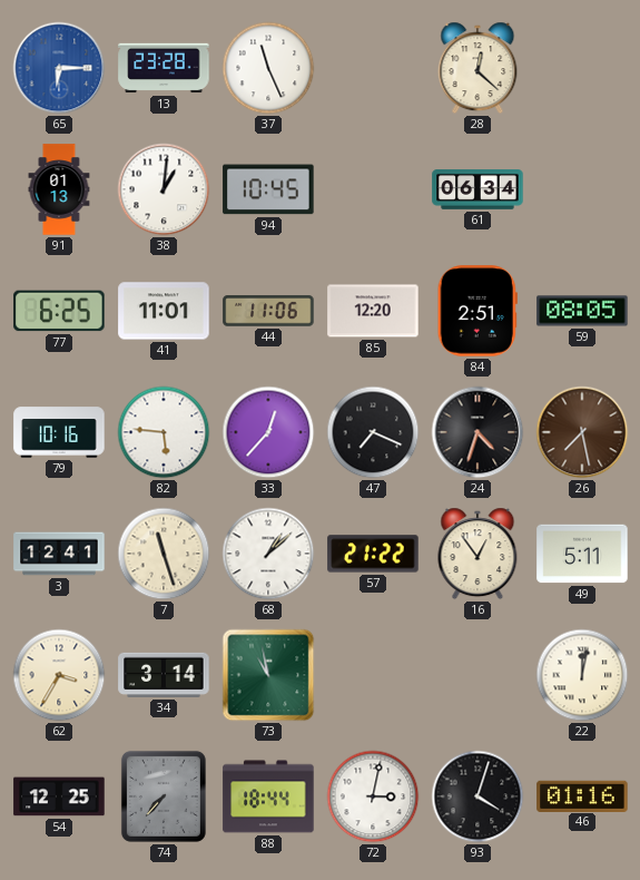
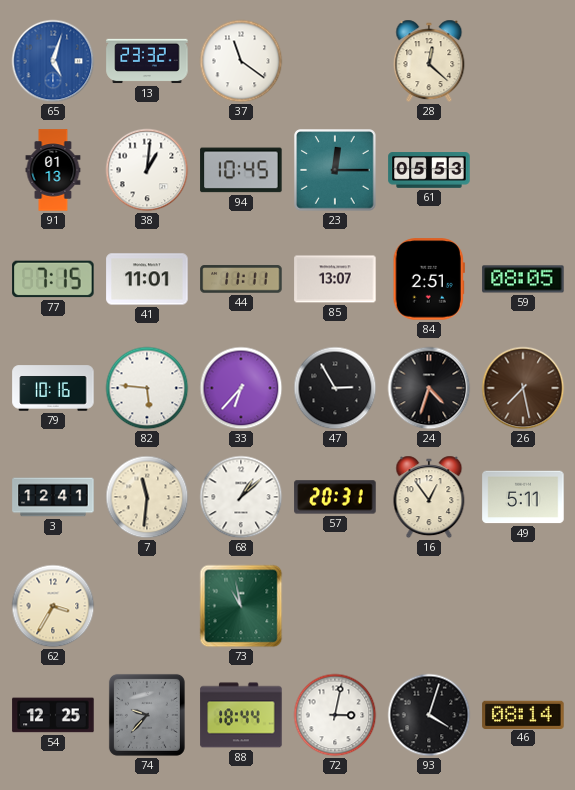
65: 6:15 -> 5:03 (53, 61)
13: 23:28 -> 23:32 (147, 61)
37: 11:26 -> 11:21 (241, 61)
23: none -> 12:15 (336, 171)
61: 06:34 -> 05:53 (429, 170)
77: 6:25 -> 7:15 (53, 279)
44: 11:06 -> 11:11 (241, 279)
85: 12:20 -> 13:07 (335, 279)
33: 12:37 -> 6:37 (241, 388)
47: 7:19 -> 2:55 (335, 388)
7: 11:27 -> 11:31 (147, 497)
57: 21:22 -> 20:31 (335, 497)
34: 3:14 -> none (164, 675)
22: 12:02 -> none (582, 675)
74: 7:37 -> 9:37 (147, 715)
46: 01:16 -> 08:14 (523, 714)
